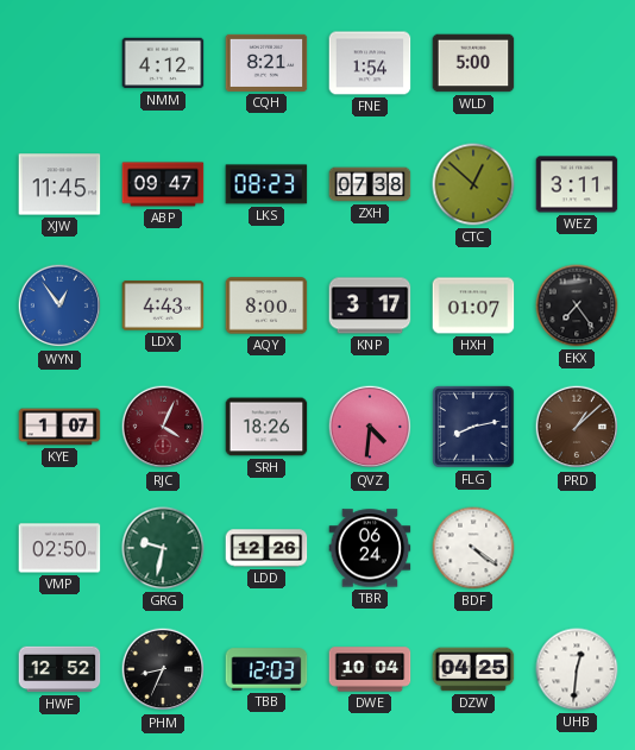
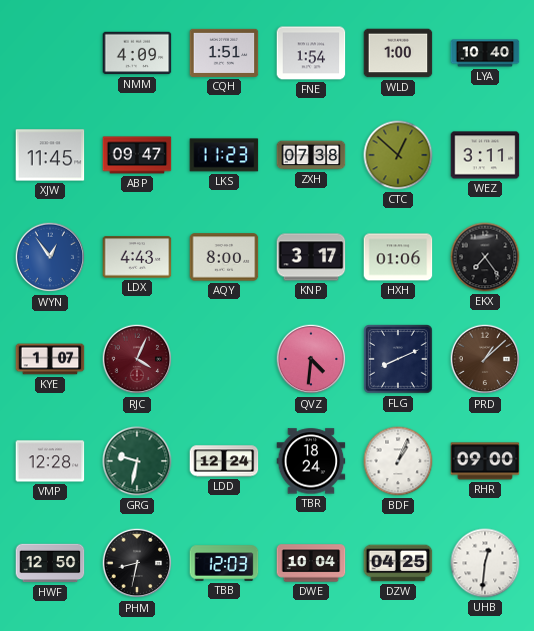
NMM: 4:12 -> 4:09 (137, 53)
CQH: 8:21 -> 1:51 (224, 53)
WLD: 5:00 -> 1:00 (398, 53)
LYA: none -> 10:40 (485, 53)
LKS: 08:23 -> 11:23 (224, 155)
HXH: 01:07 -> 01:06 (398, 257)
SRH: 18:26 -> none (266, 427)
FLG: 8:13 -> 8:11 (398, 359)
VMP: 02:50 -> 12:28 (50, 461)
LDD: 12:26 -> 12:24 (224, 461)
TBR: 06:24 -> 18:24 (311, 461)
BDF: 4:21 -> 1:04 (398, 461)
RHR: none -> 09:00 (485, 461)
HWF: 12:52 -> 12:50 (50, 563)
PHM: 8:34 -> 8:32 (137, 563)
